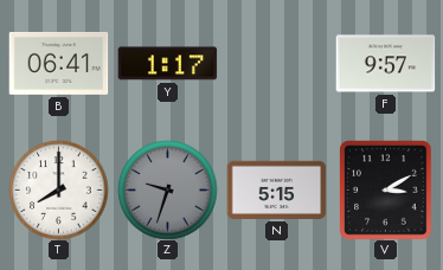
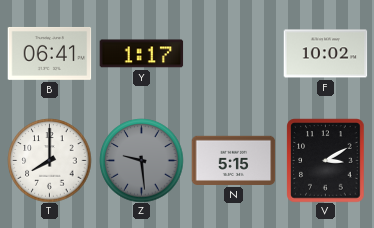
F: 9:57 -> 10:02 (325, 54)
Z: 9:33 -> 9:29 (141, 160)
